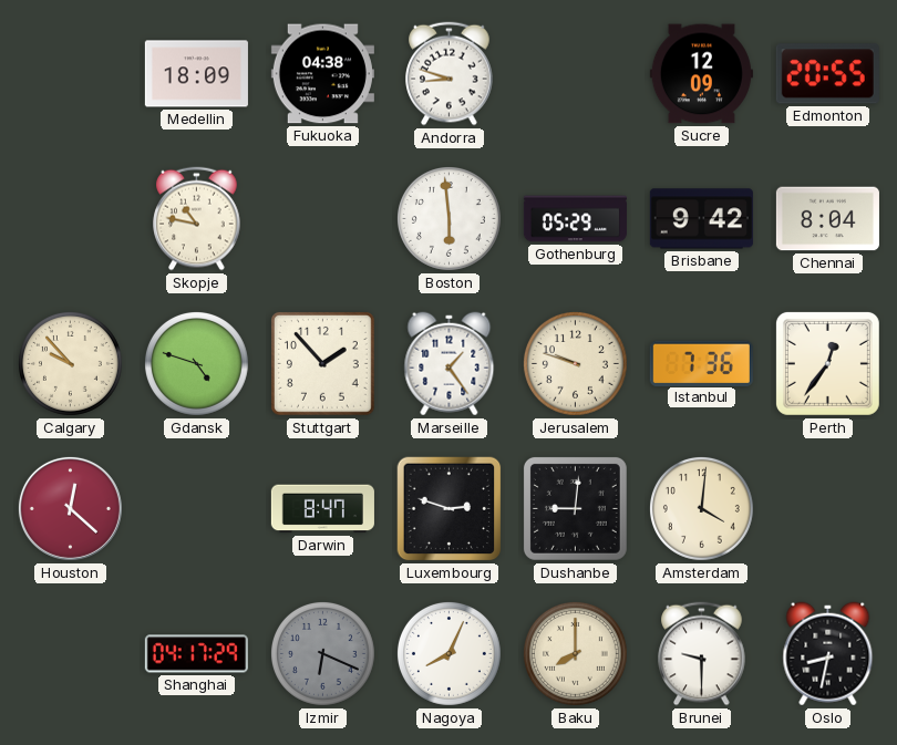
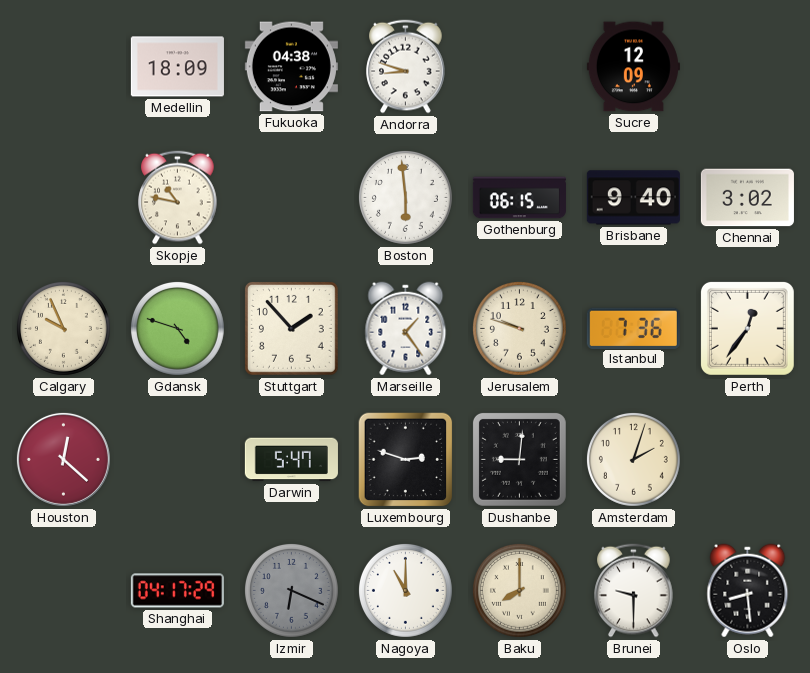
Edmonton: 20:55 -> none (827, 74)
Gothenburg: 05:29 -> 06:15 (519, 198)
Brisbane: 9:42 -> 9:40 (633, 198)
Chennai: 8:04 -> 3:02 (747, 198)
Calgary: 9:53 -> 9:56 (63, 328)
Darwin: 8:47 -> 5:47 (291, 460)
Amsterdam: 4:01 -> 2:03 (633, 459)
Nagoya: 8:04 -> 11:00 (405, 590)
Oslo: 8:32 -> 8:29 (748, 591)
